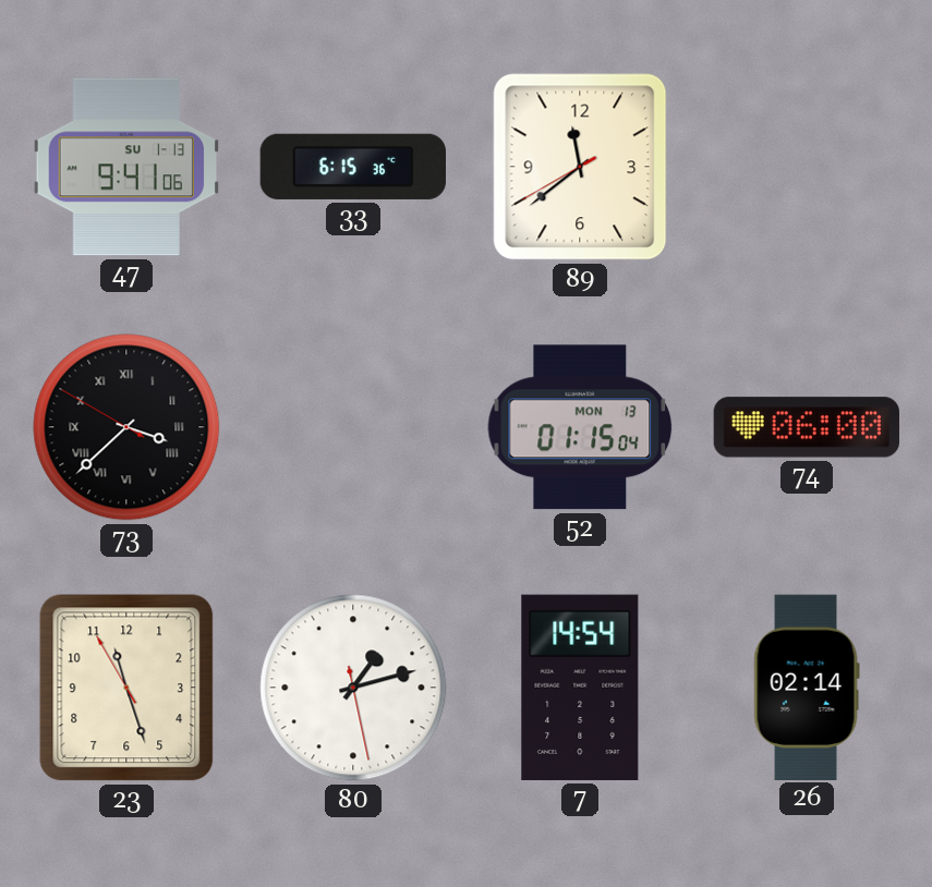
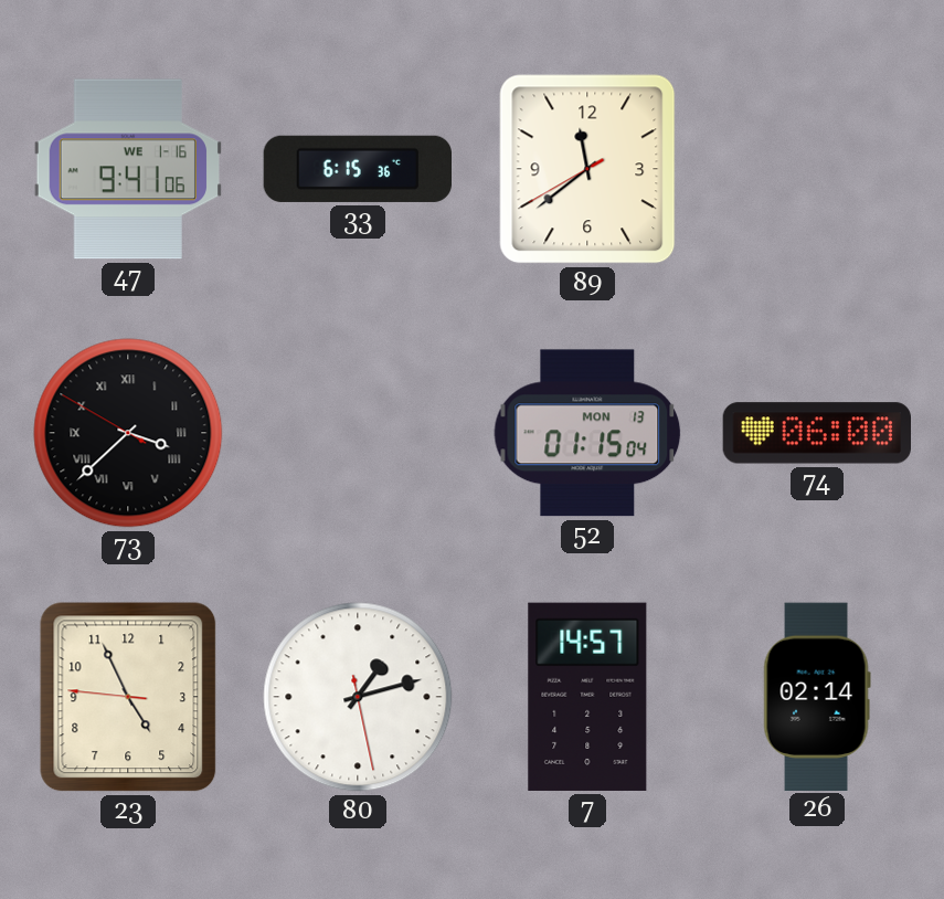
47 date: SU 1-13 -> WE 1-16 (127, 169)
23: 11:26 -> 4:55 (128, 697)
7: 14:54 -> 14:57 (587, 697)
